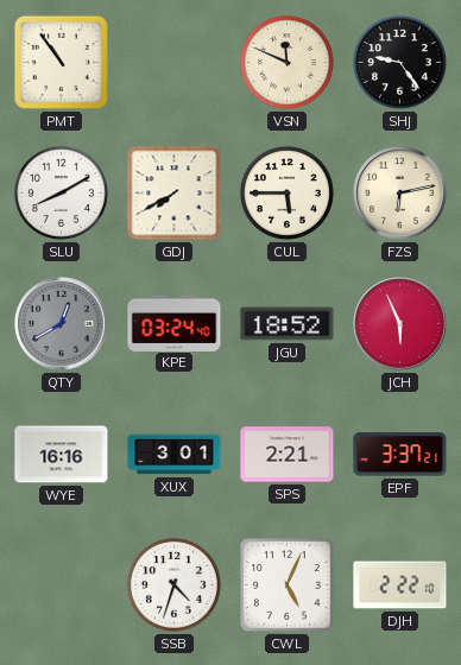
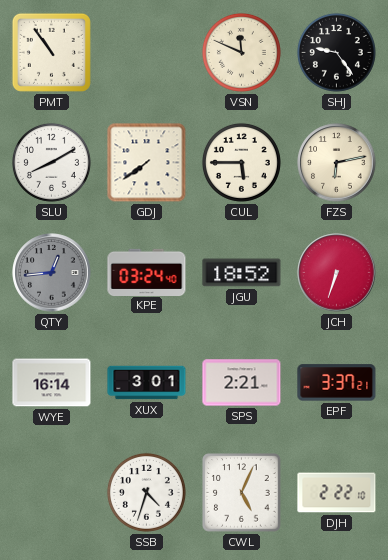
GDJ: 7:40 -> 7:39 (147, 163)
QTY: 12:40 -> 12:44 (52, 273)
JCH: 5:56 -> 6:33 (337, 273)
WYE: 16:16 -> 16:14 (52, 383)
